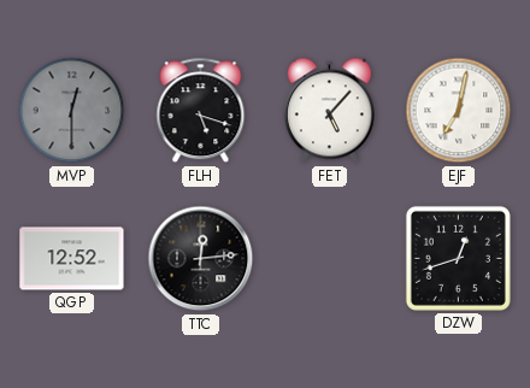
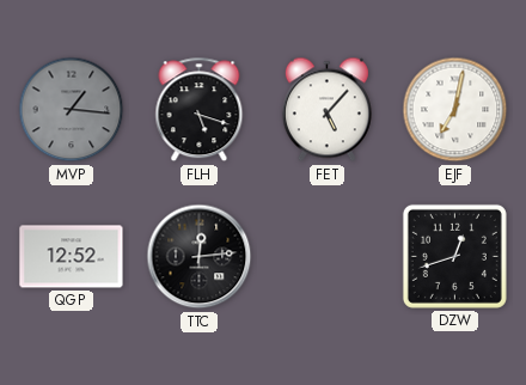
MVP: 12:30 -> 1:16 (72, 110)
